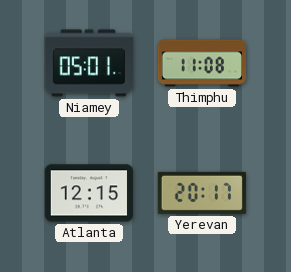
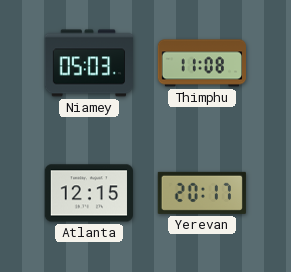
Niamey: 05:01 -> 05:03 (88, 63)
